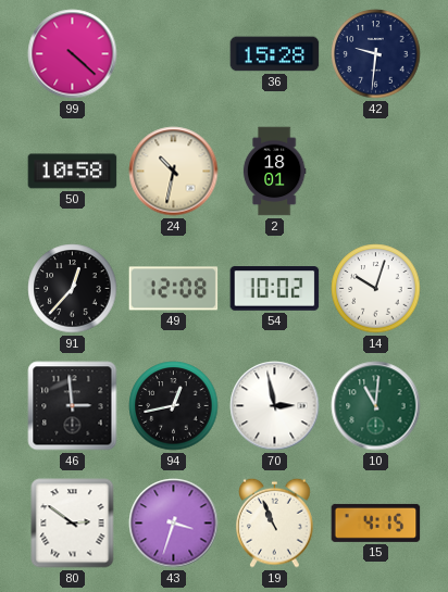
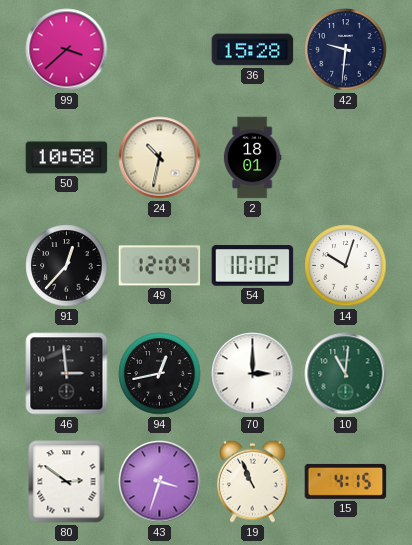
99: 4:22 -> 3:38 (67, 50)
49: 12:08 -> 12:04 (160, 266)
70: 2:58 -> 3:00 (253, 374)
